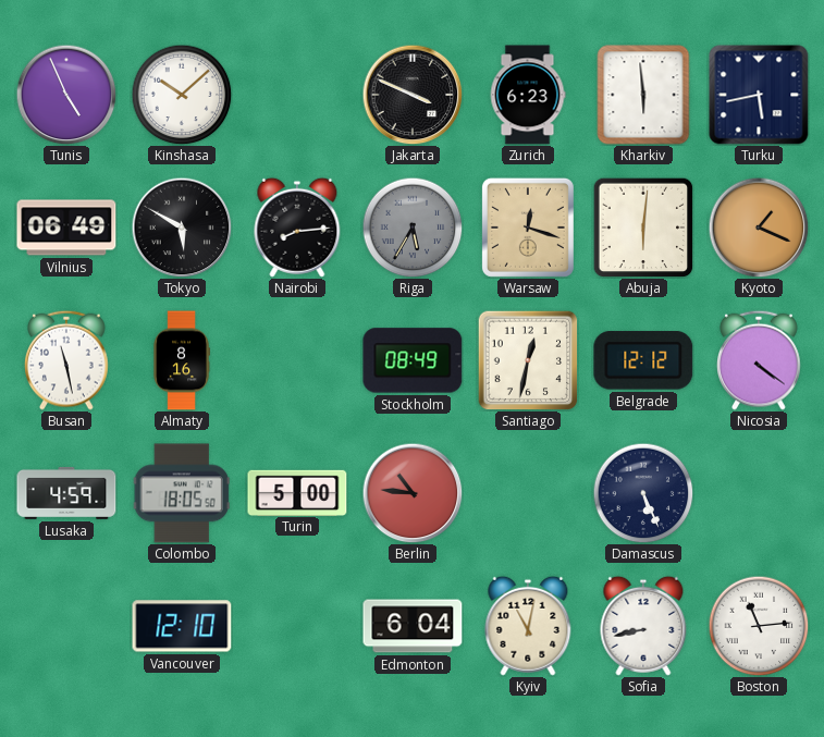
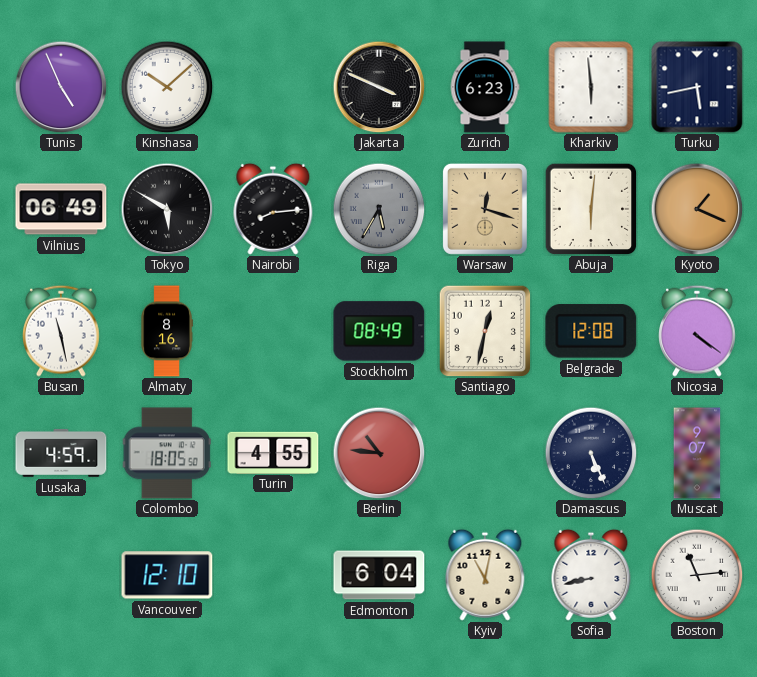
Belgrade: 12:12 -> 12:08 (591, 331)
Turin: 5:00 -> 4:55 (273, 452)
Muscat: none -> 9:07 (697, 453)
